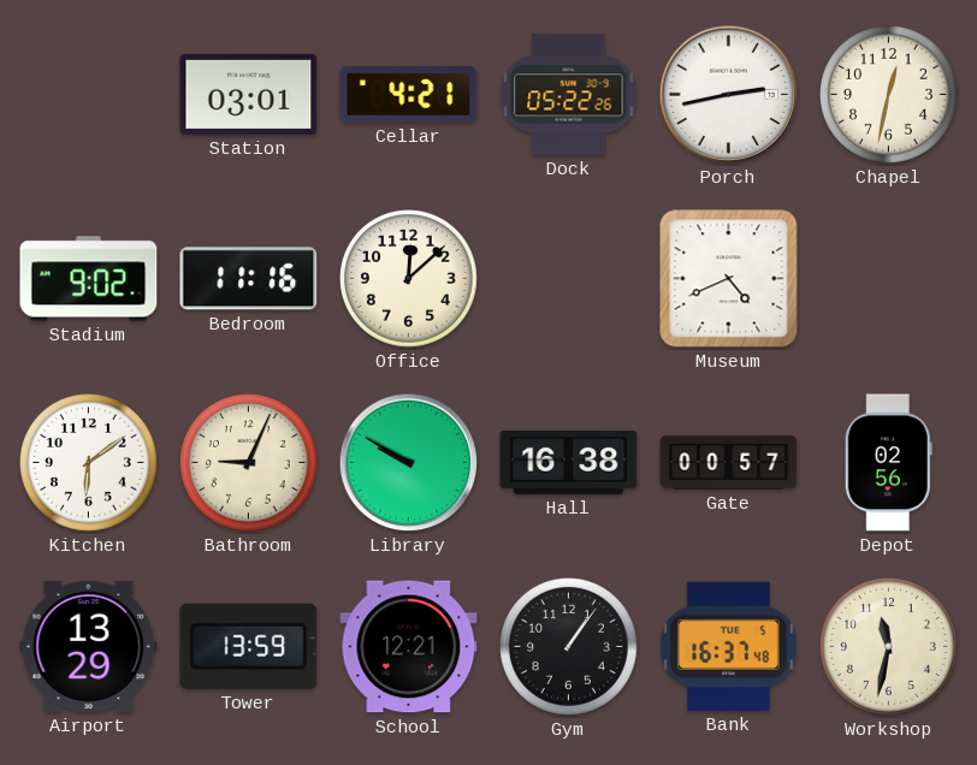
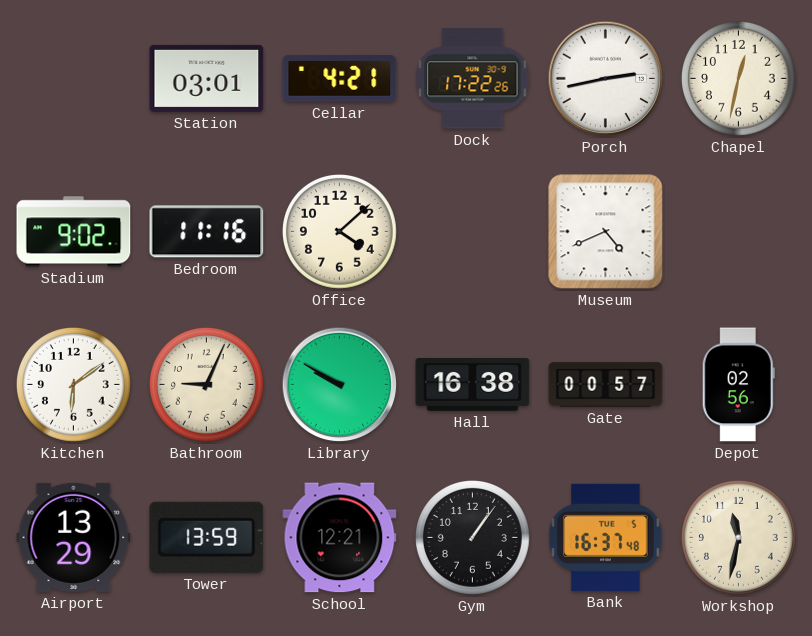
Dock: 05:22 -> 17:22 (473, 79)
Office: 12:08 -> 4:08 (339, 231)
